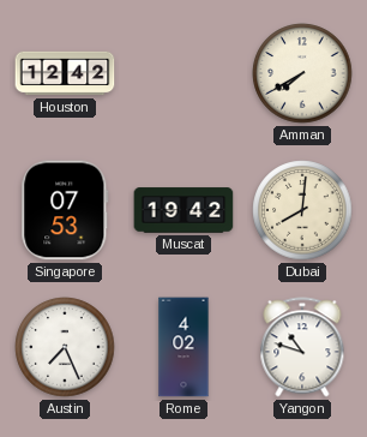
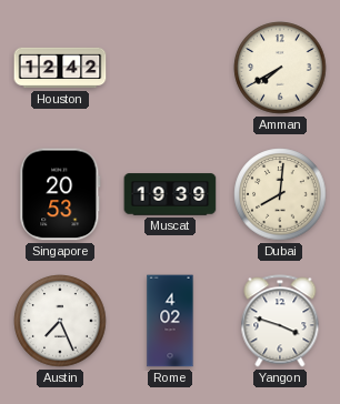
Singapore: 07:53 -> 20:53 (60, 194)
Muscat: 19:42 -> 19:39 (170, 194)
Yangon: 10:48 -> 3:48 (280, 321)
